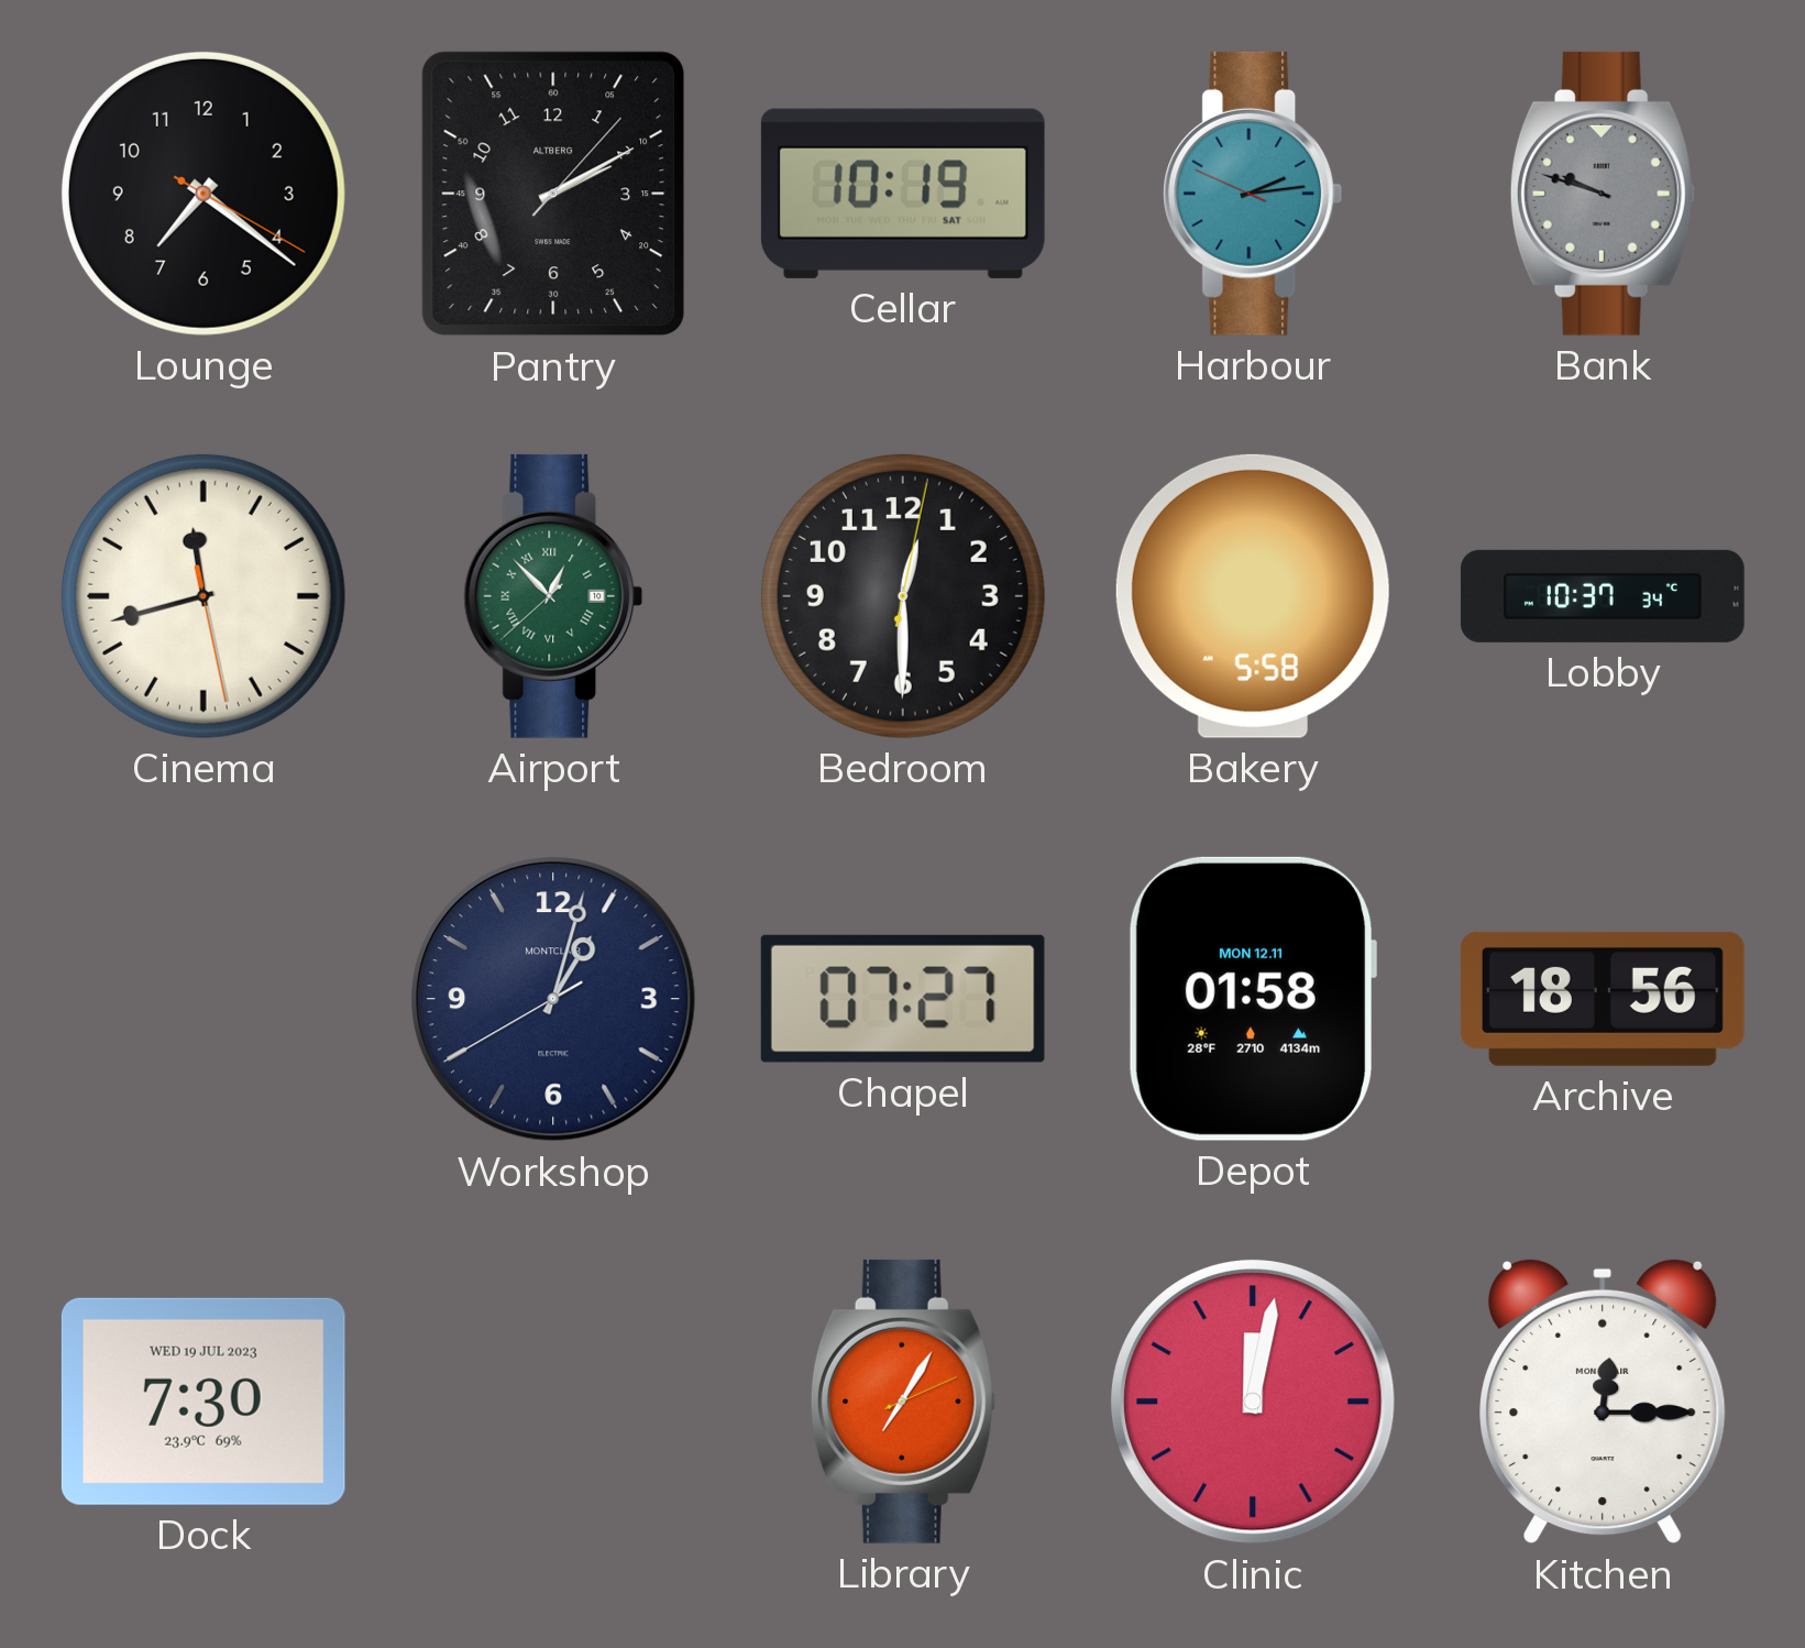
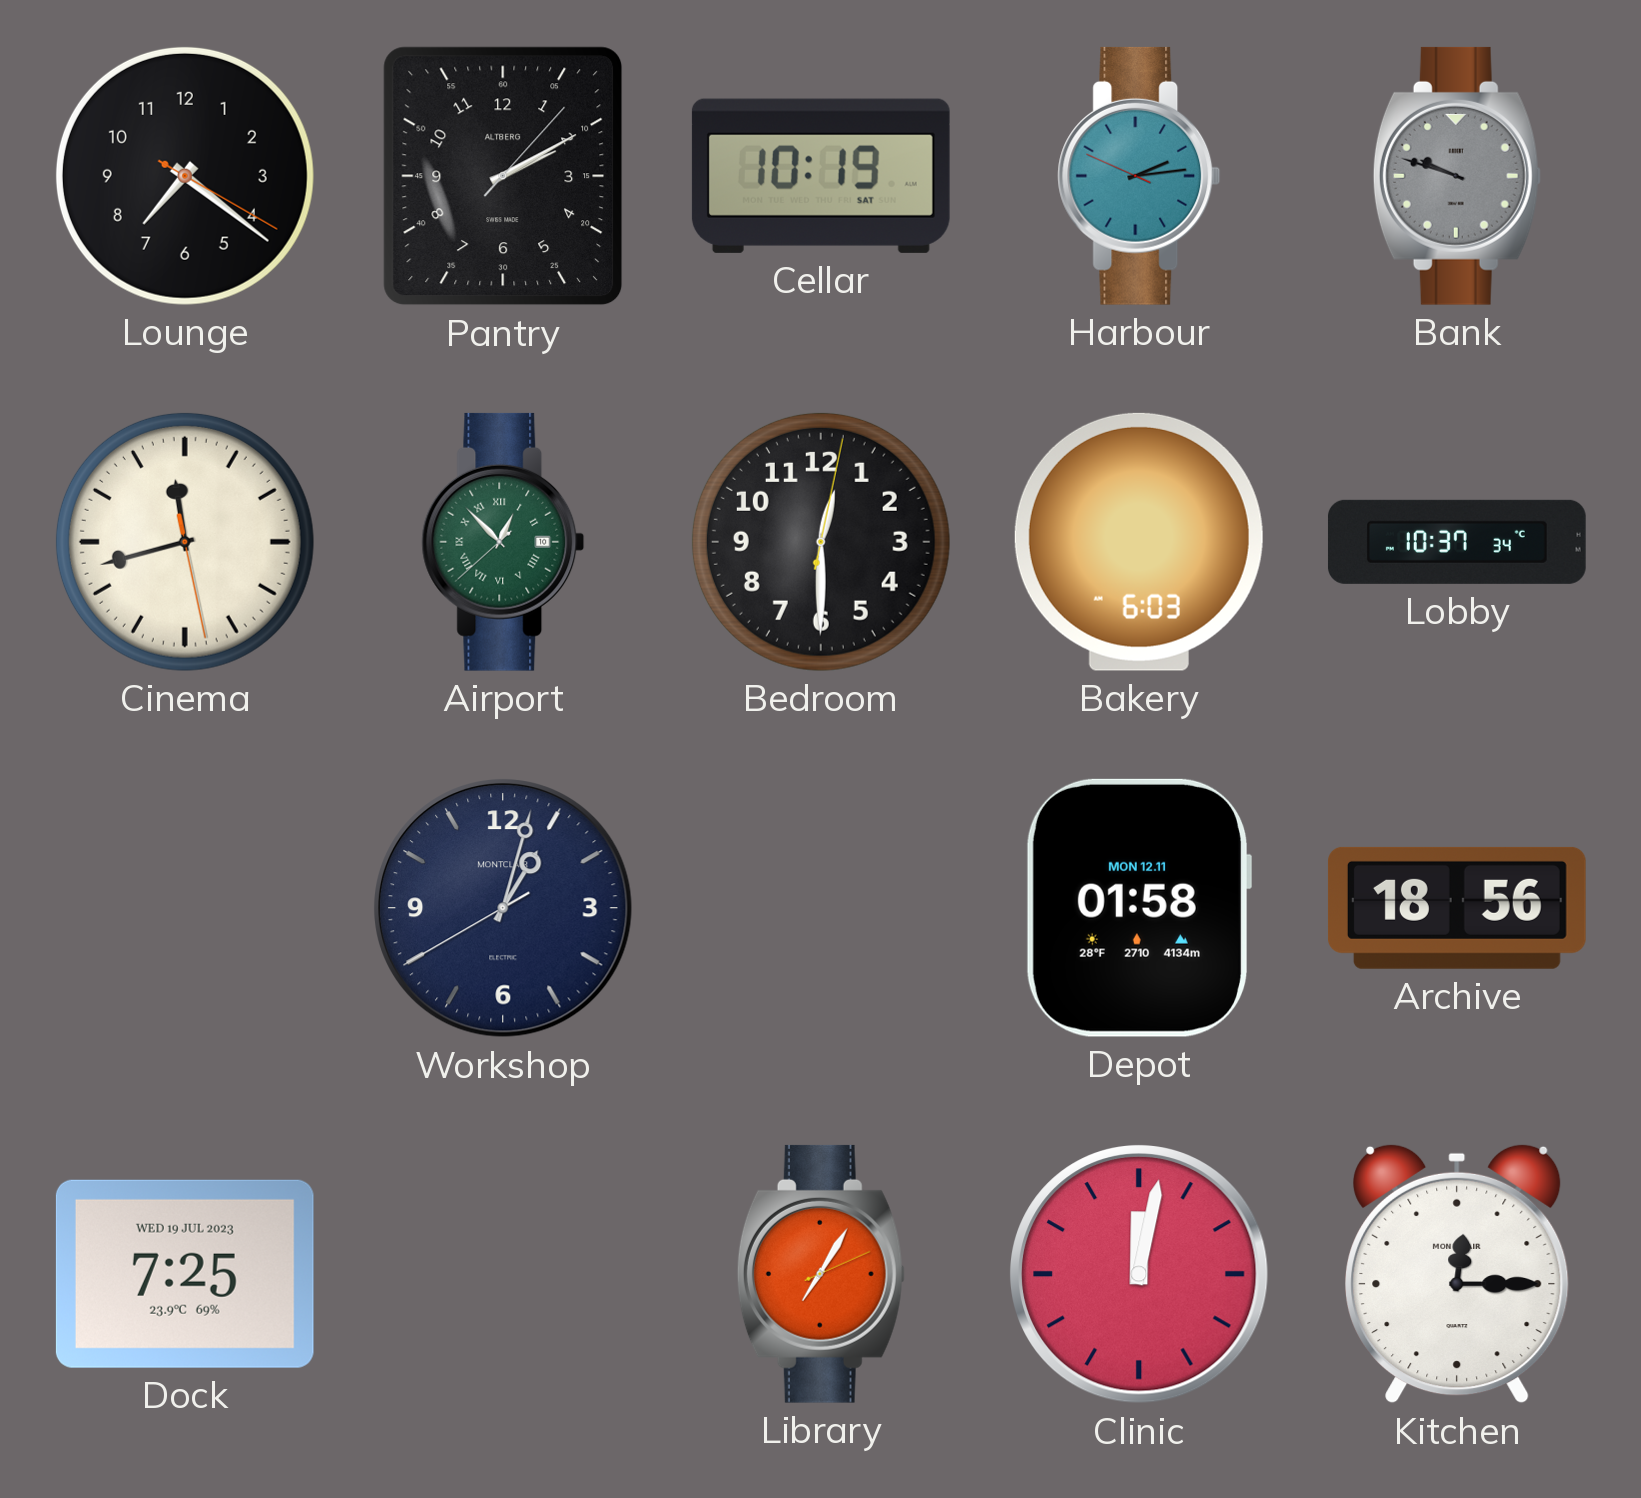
Bakery: 5:58 -> 6:03 (1139, 542)
Chapel: 07:27 -> none (903, 999)
Dock: 7:30 -> 7:25 (185, 1274)
